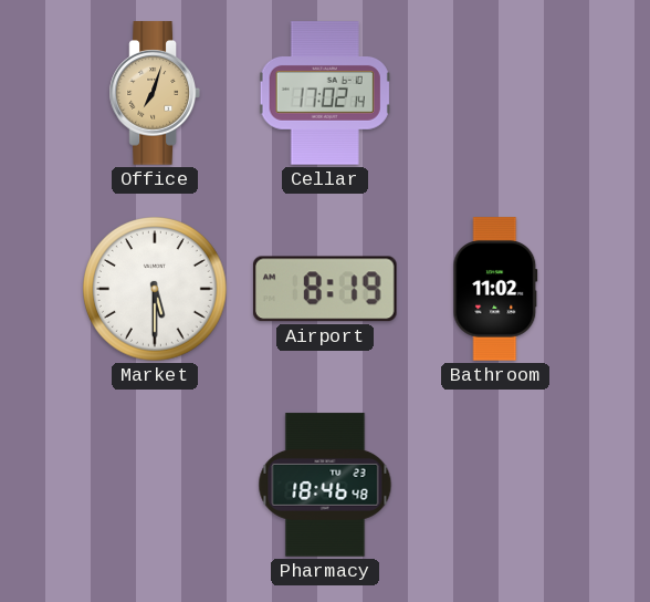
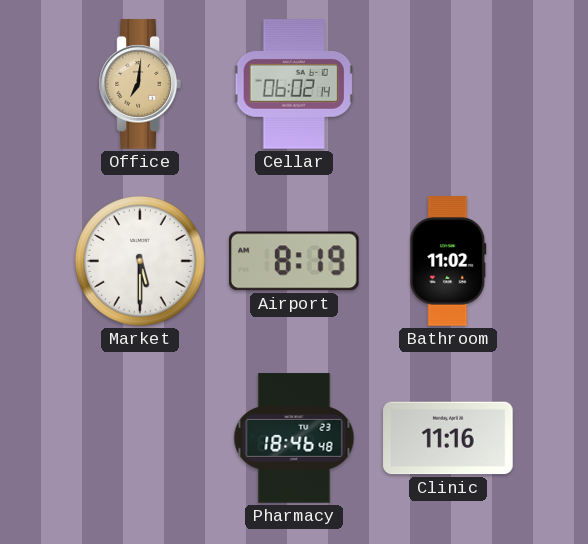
Office: 7:03 -> 7:01 (140, 84)
Cellar: 17:02 -> 06:02 (294, 84)
Clinic: none -> 11:16 (448, 438)
